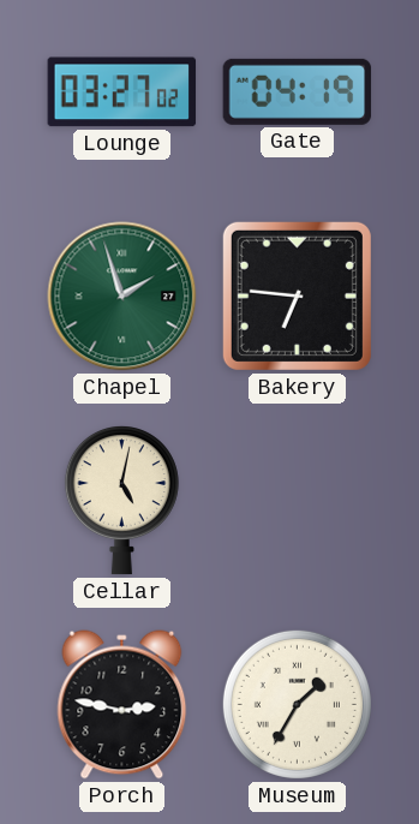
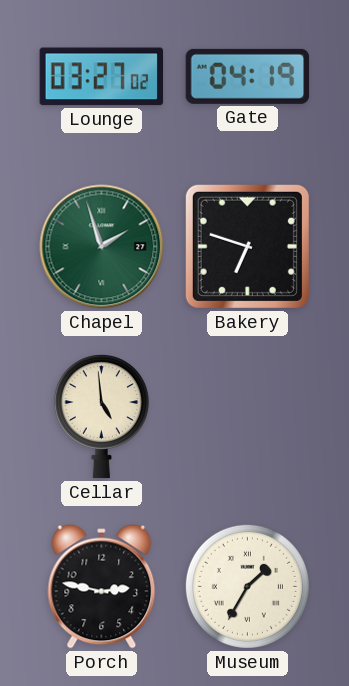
Bakery: 6:46 -> 6:48 (247, 246)
Cellar: 5:02 -> 4:59 (101, 417)
